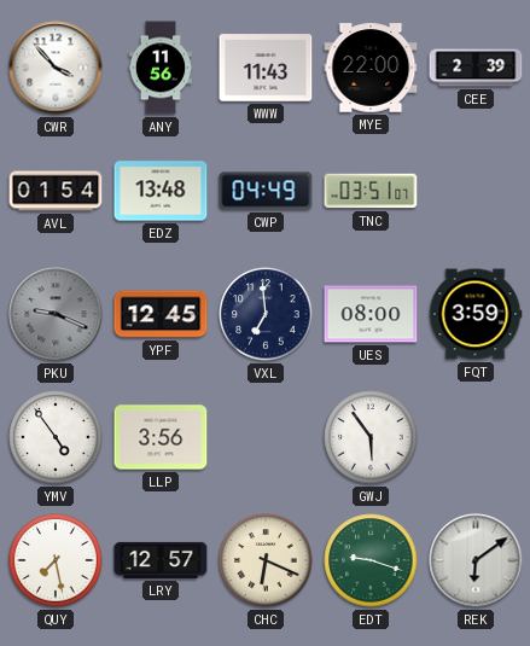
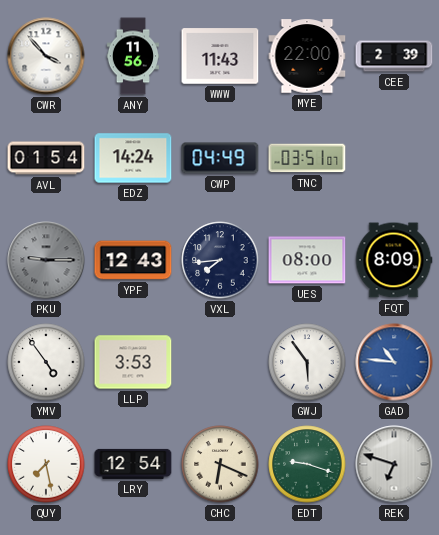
EDZ: 13:48 -> 14:24 (133, 158)
PKU: 9:19 -> 9:15 (46, 260)
YPF: 12:45 -> 12:43 (133, 260)
VXL: 6:59 -> 7:44 (220, 260)
FQT: 3:59 -> 8:09 (394, 260)
LLP: 3:56 -> 3:53 (133, 362)
GAD: none -> 10:46 (394, 362)
LRY: 12:57 -> 12:54 (133, 464)
REK: 6:09 -> 6:48 (394, 464)
